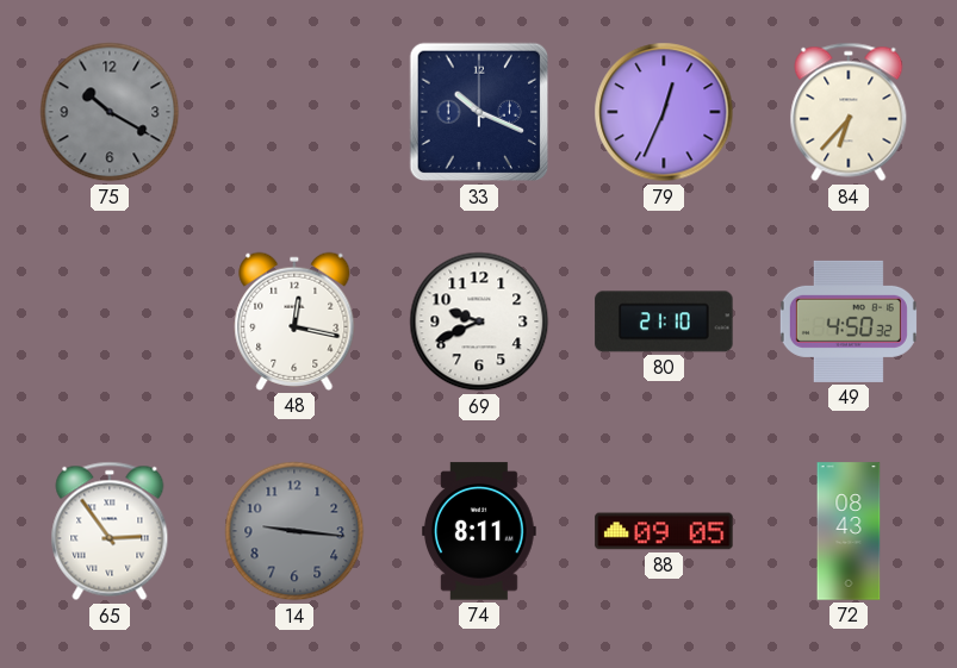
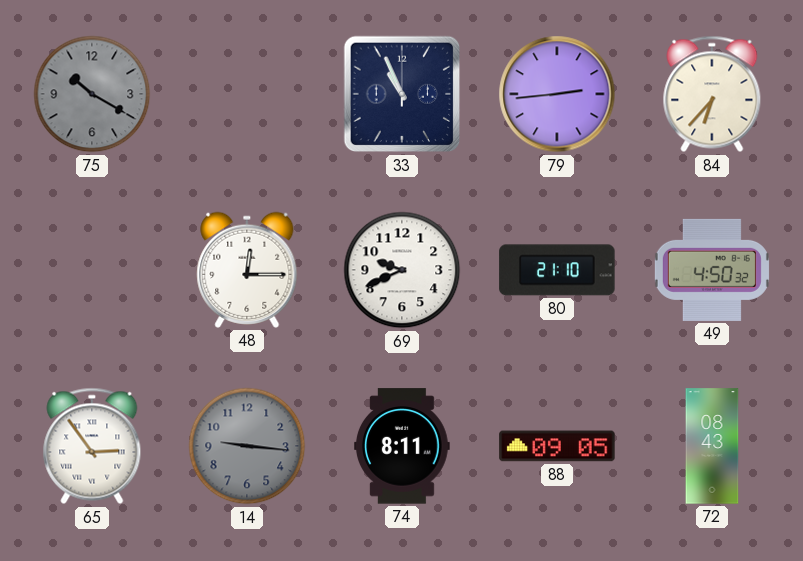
33: 10:19 -> 10:56 (402, 94)
79: 12:34 -> 2:44 (557, 94)
48: 12:17 -> 12:15 (247, 270)
